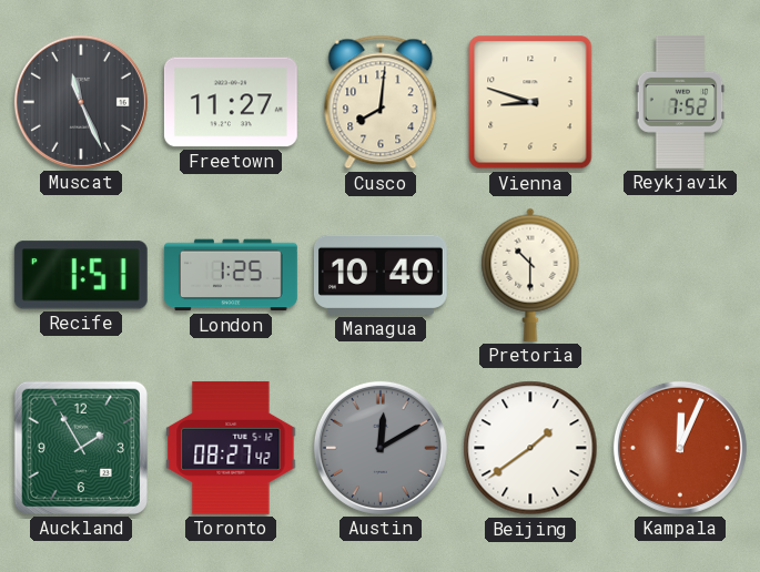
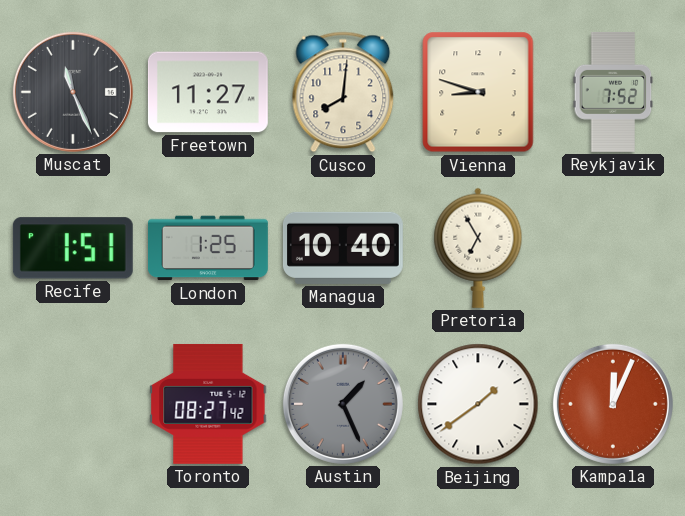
Pretoria: 10:30 -> 6:55 (478, 248)
Auckland: 1:55 -> none (81, 448)
Austin: 12:10 -> 1:26 (343, 404)
